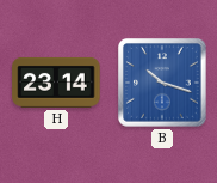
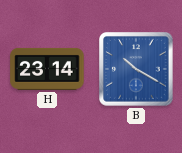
B: 10:18 -> 10:20 (136, 69)
